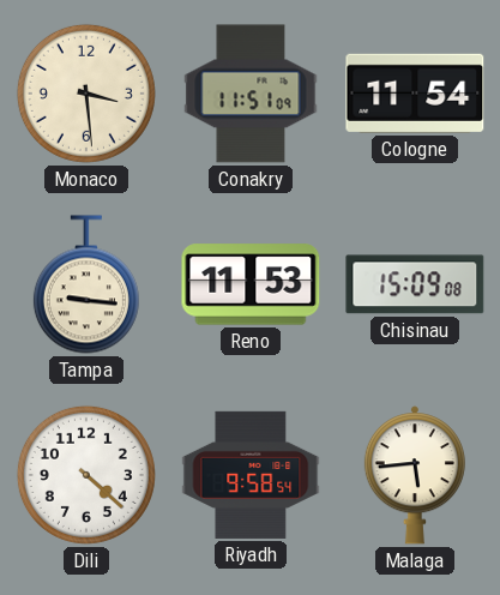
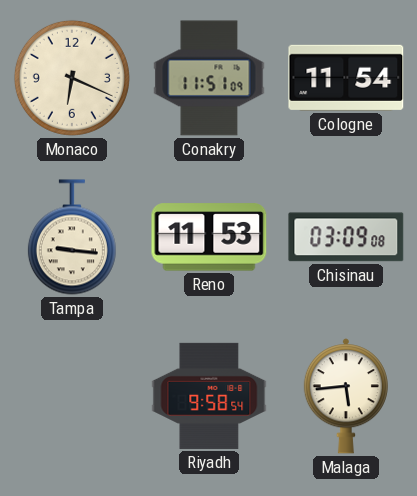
Monaco: 3:29 -> 6:19 (72, 78)
Chisinau: 15:09 -> 03:09 (346, 237)
Dili: 4:22 -> none (86, 475)
